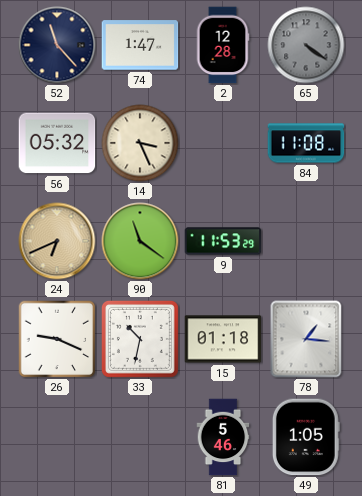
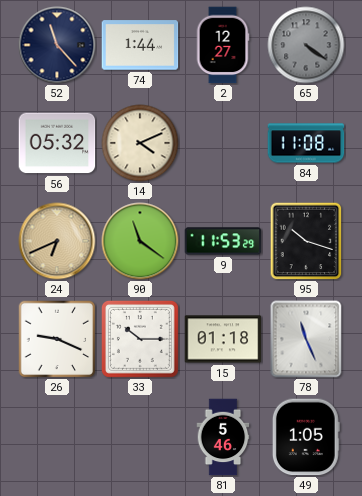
74: 1:47 -> 1:44 (140, 45)
2: 12:28 -> 12:27 (223, 45)
14: 3:26 -> 4:11 (140, 143)
95: none -> 10:18 (306, 241)
33: 10:32 -> 10:15 (140, 339)
78: 1:16 -> 11:26 (306, 339)
